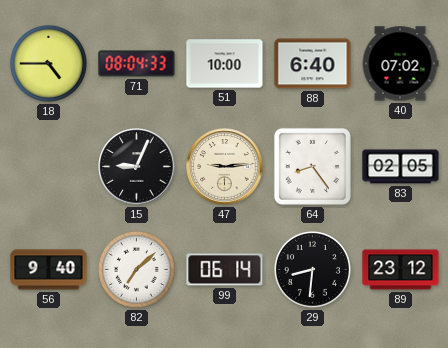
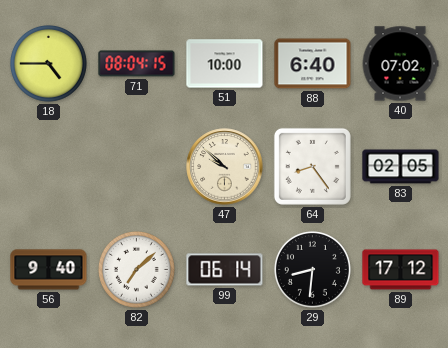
71: 08:04:33 -> 08:04:15 (137, 64)
15: 9:04 -> none (137, 167)
47: 9:14 -> 9:52 (225, 167)
89: 23:12 -> 17:12 (401, 270)
